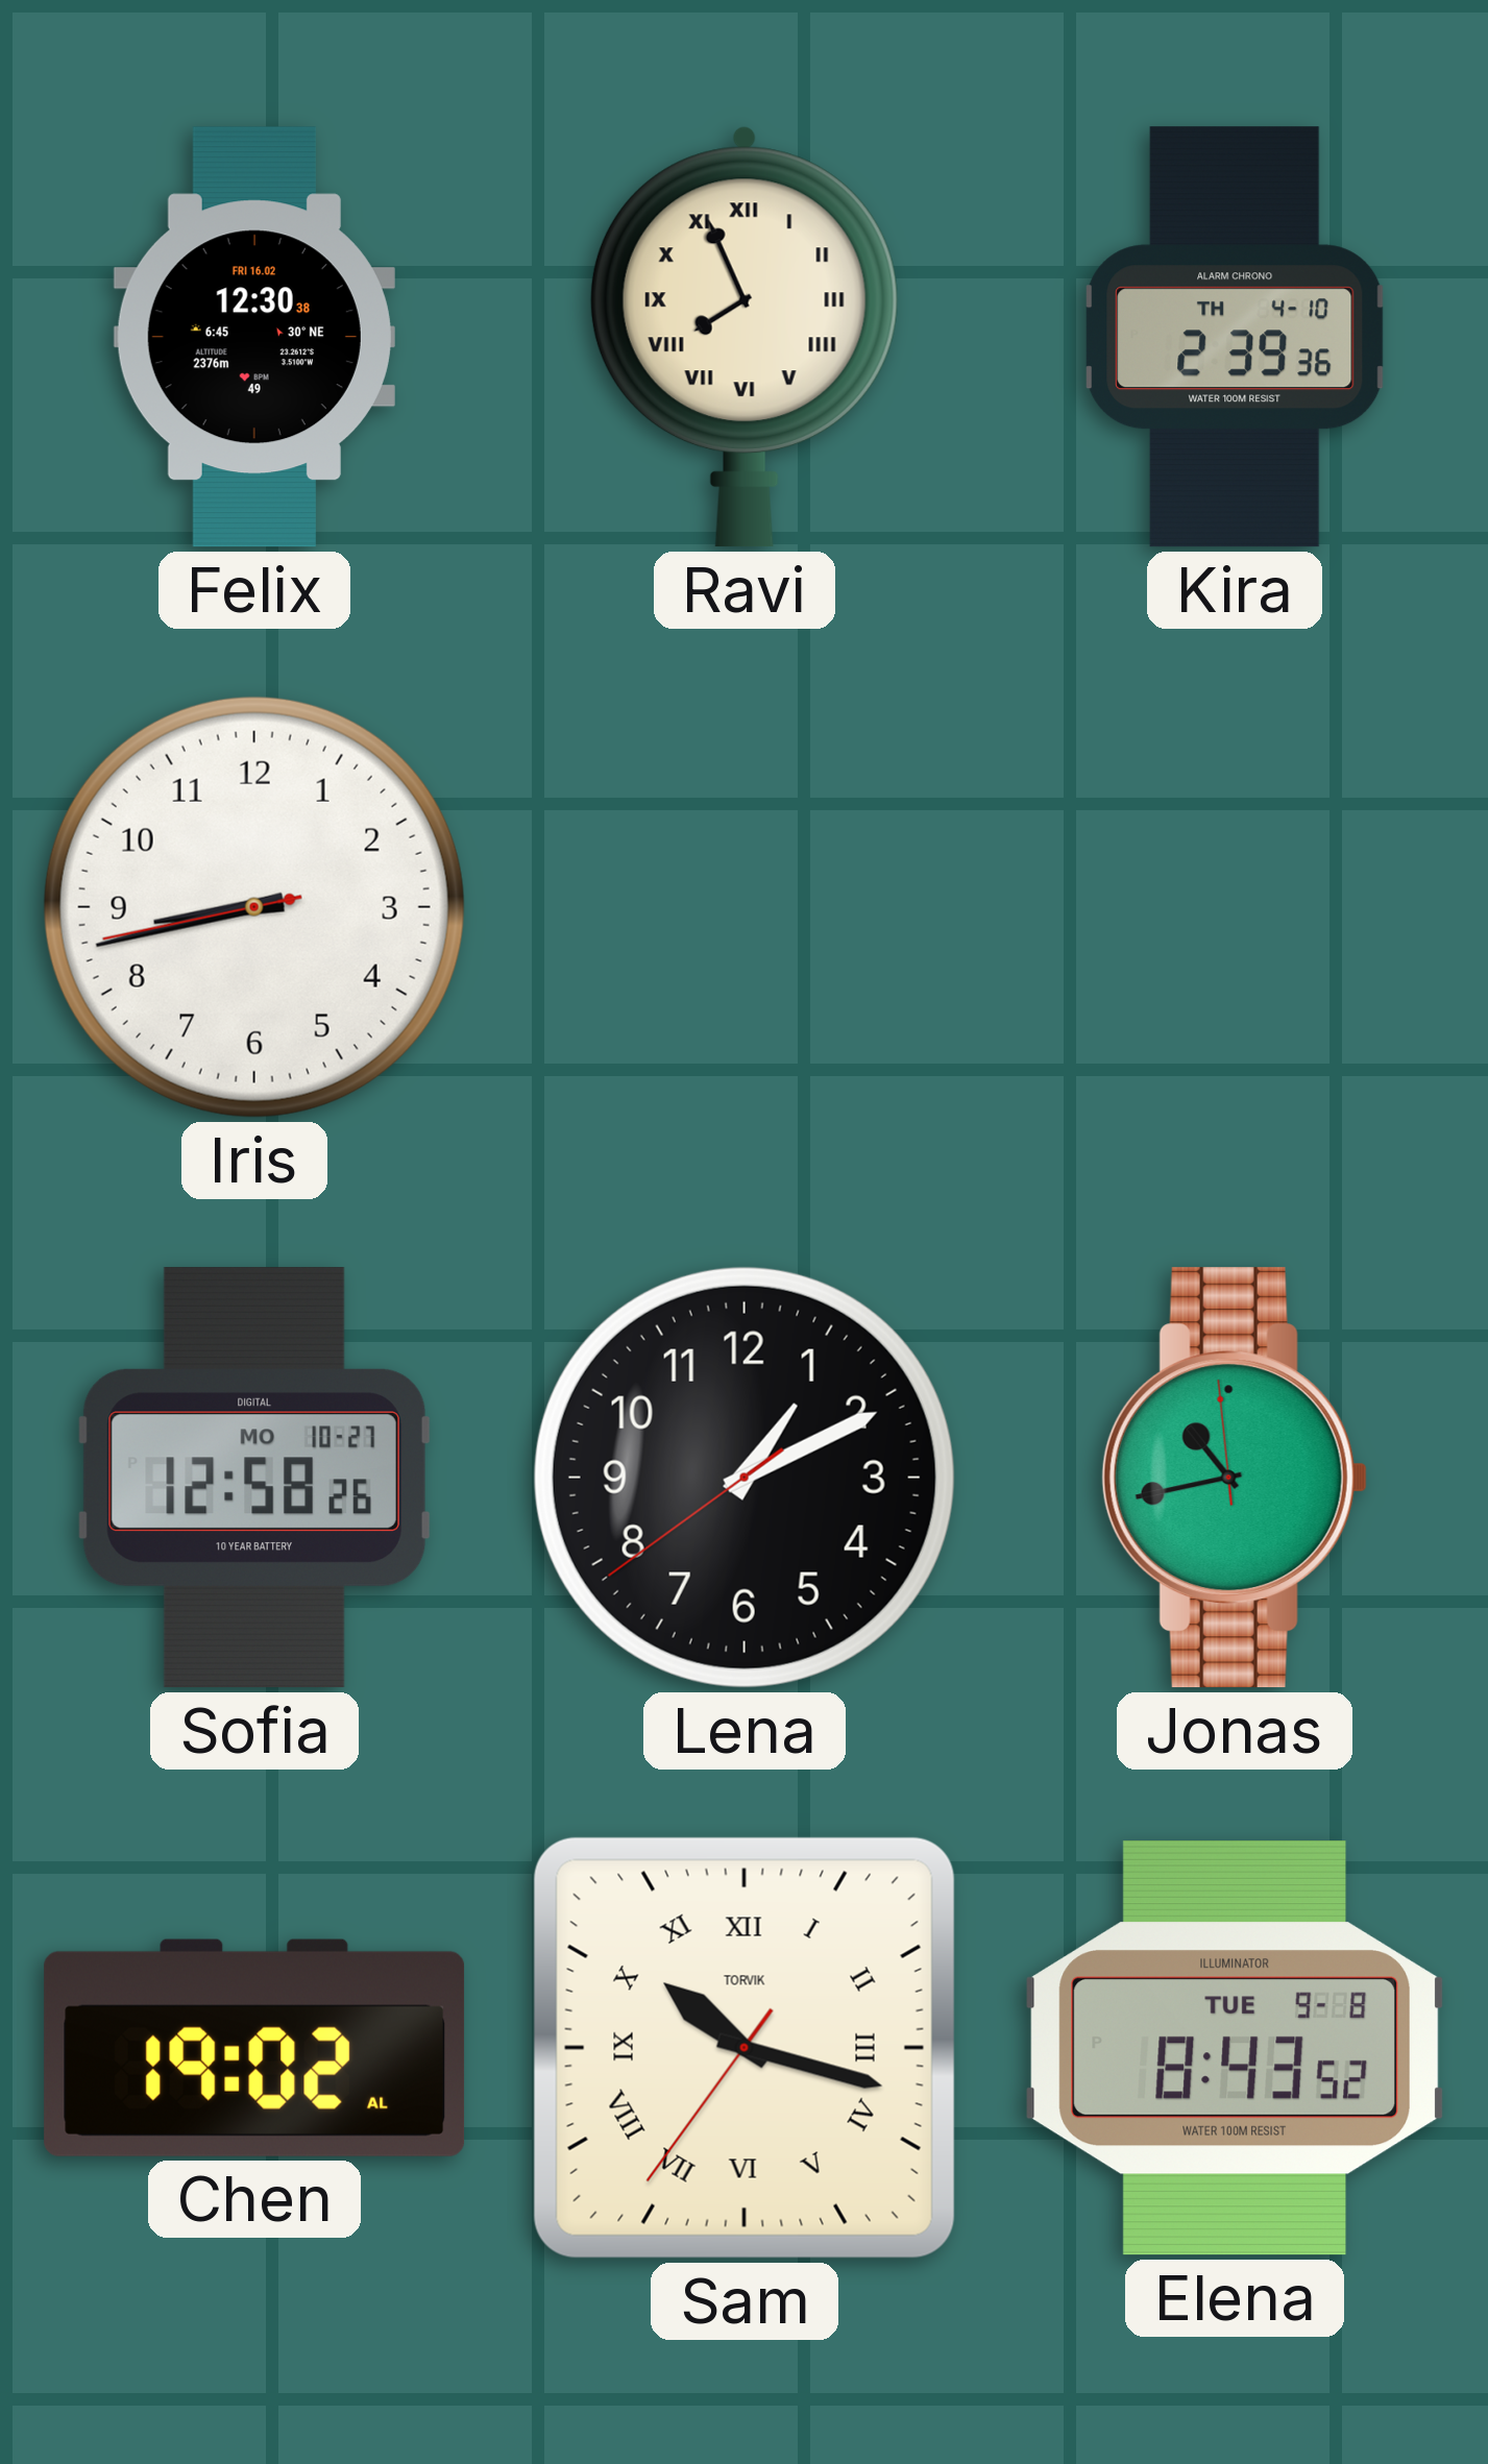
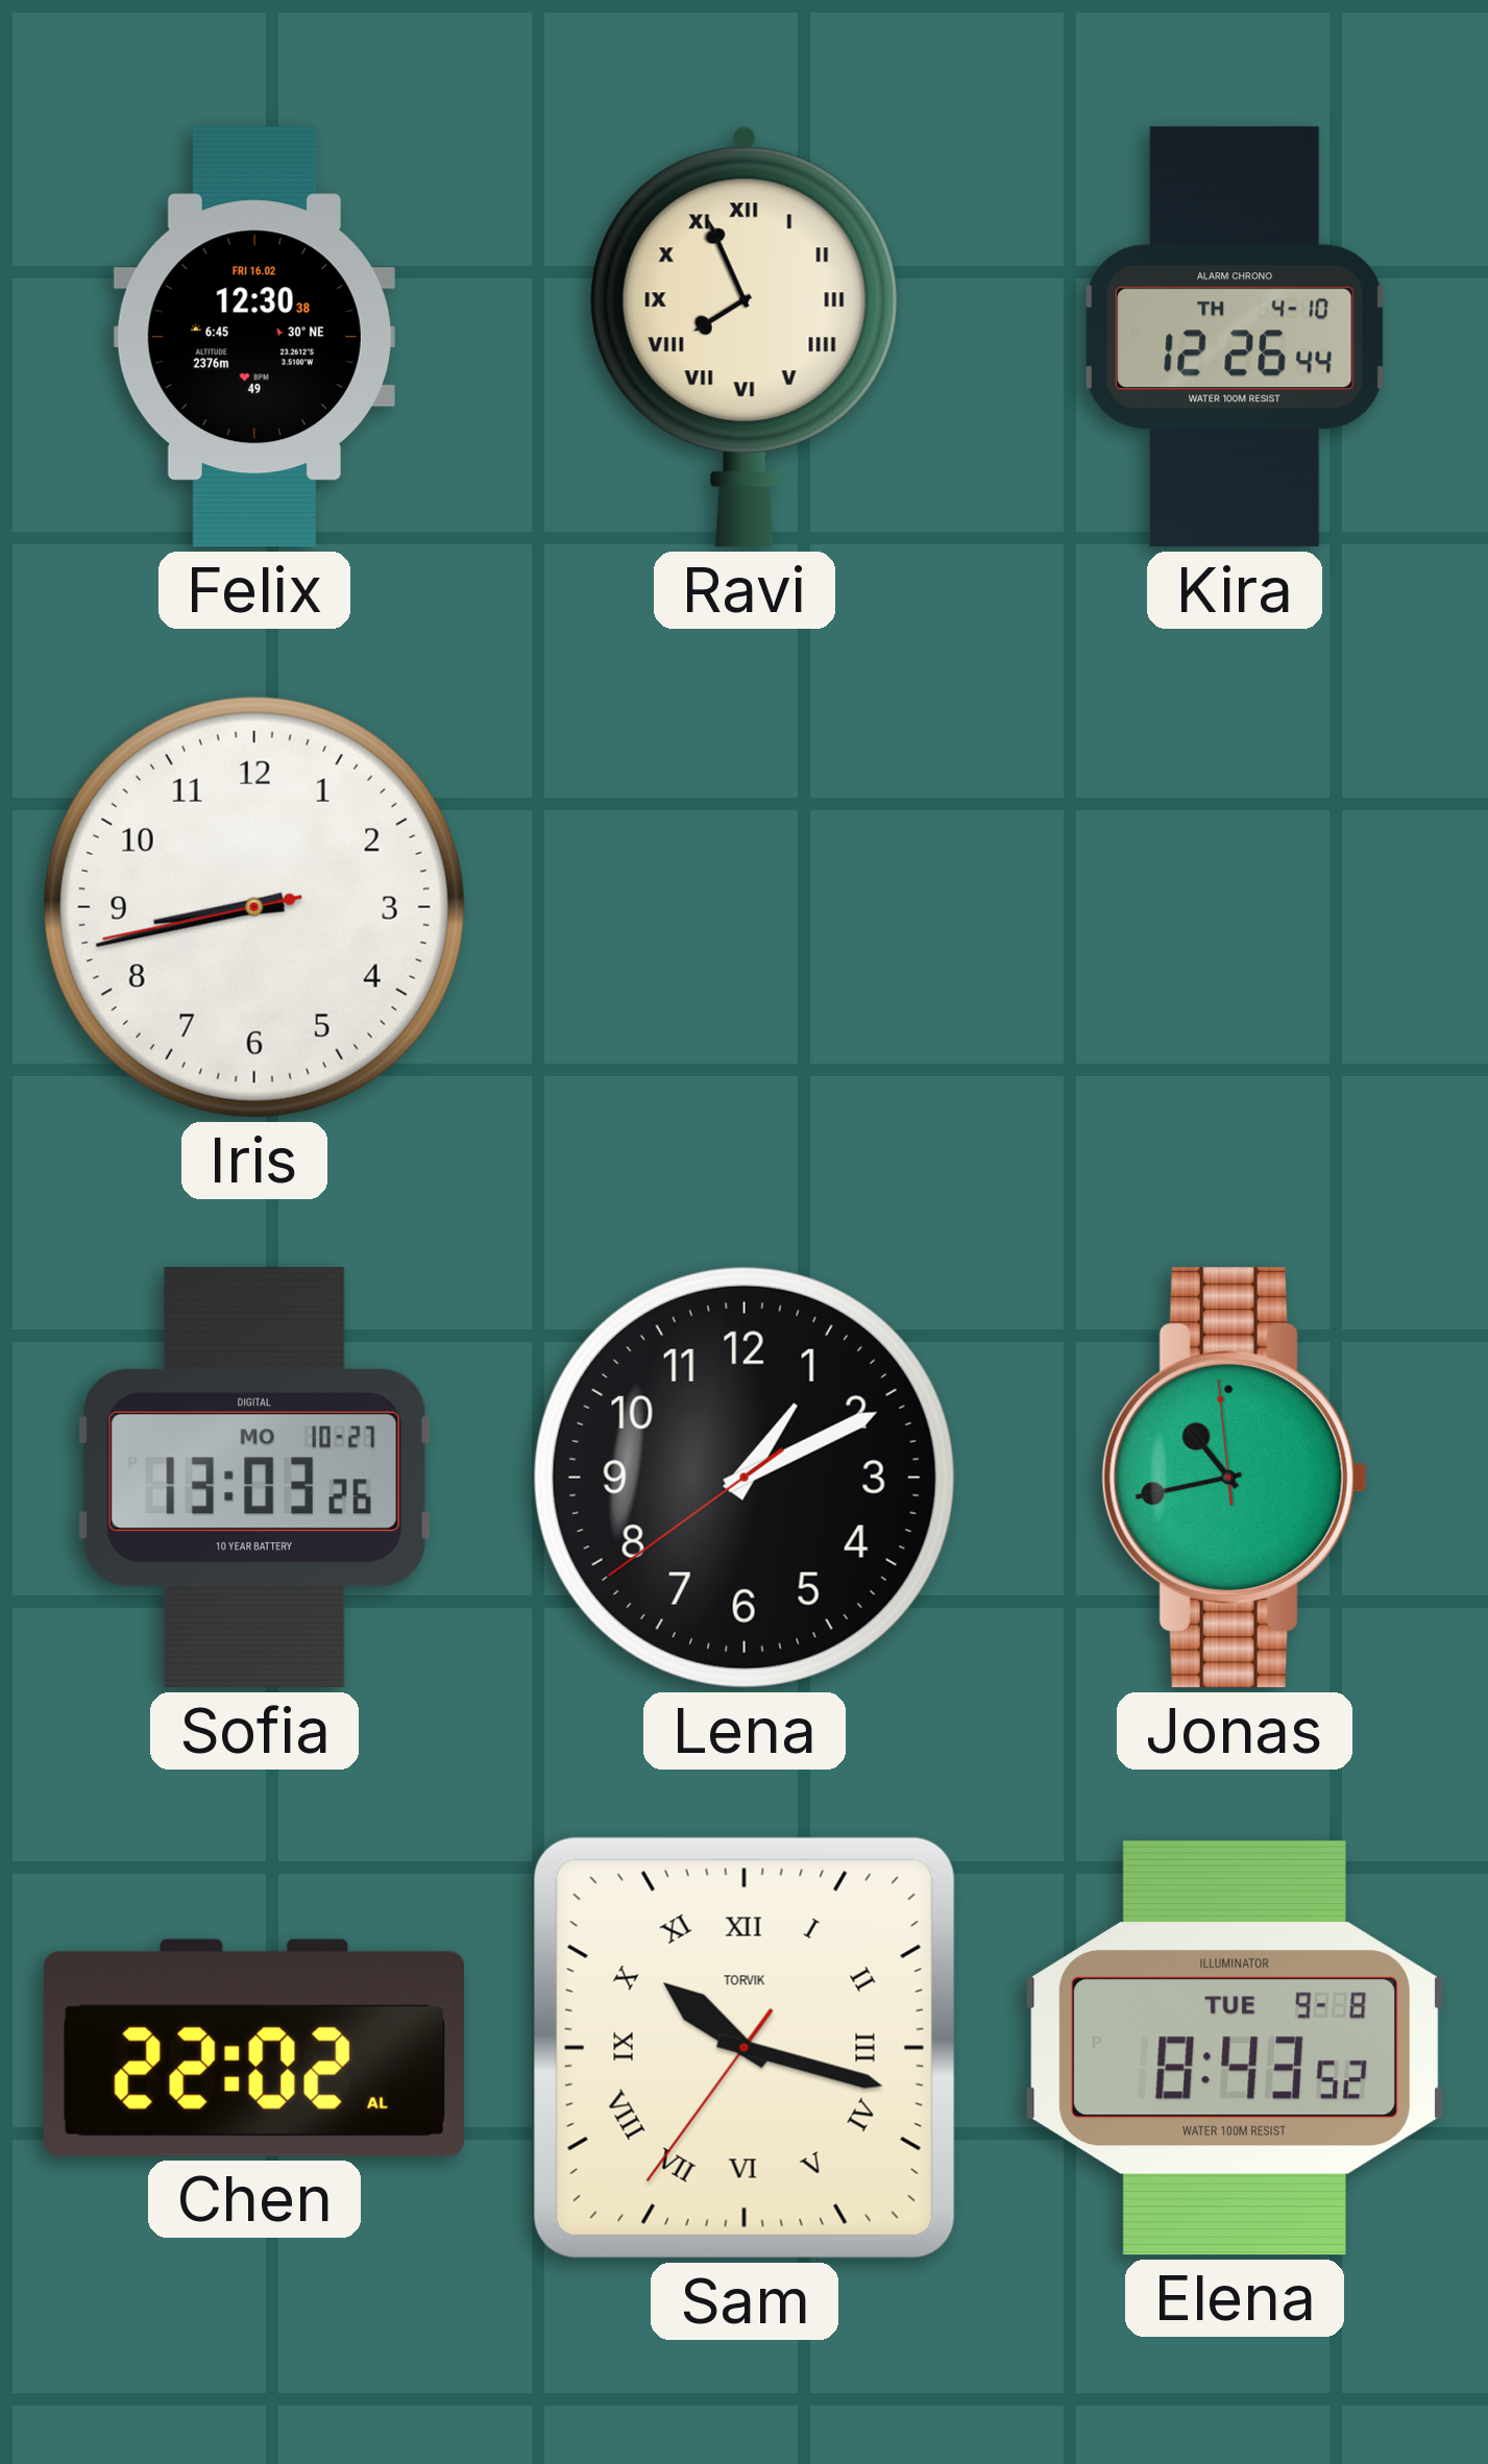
Kira: 2:39 -> 12:26 (1235, 337)
Sofia: 12:58 -> 13:03 (254, 1478)
Chen: 19:02 -> 22:02 (254, 2048)
